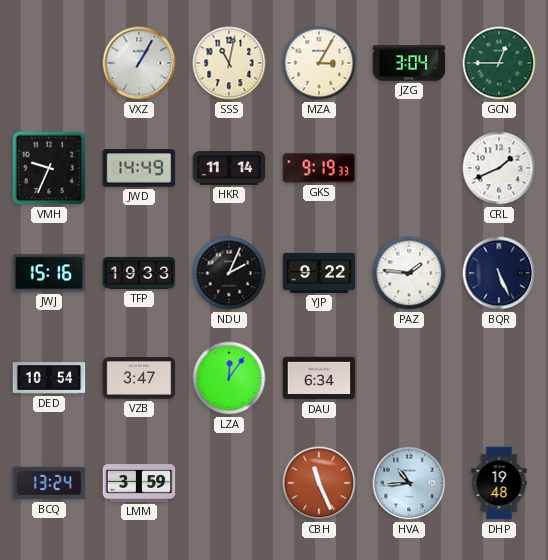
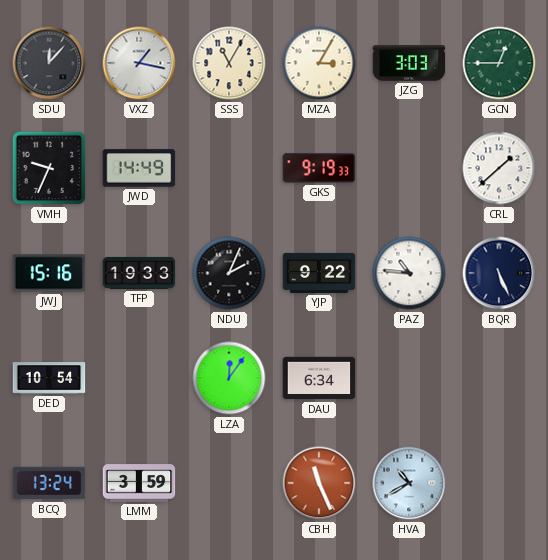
SDU: none -> 12:07 (49, 63)
VXZ: 1:05 -> 1:17 (139, 63)
SSS: 11:02 -> 11:05 (229, 63)
JZG: 3:04 -> 3:03 (409, 63)
HKR: 11:14 -> none (229, 169)
CRL: 1:41 -> 1:38 (499, 168)
PAZ: 1:46 -> 10:46 (409, 273)
VZB: 3:47 -> none (139, 379)
HVA: 10:44 -> 10:40 (409, 483)
DHP: 19:48 -> none (499, 483)
